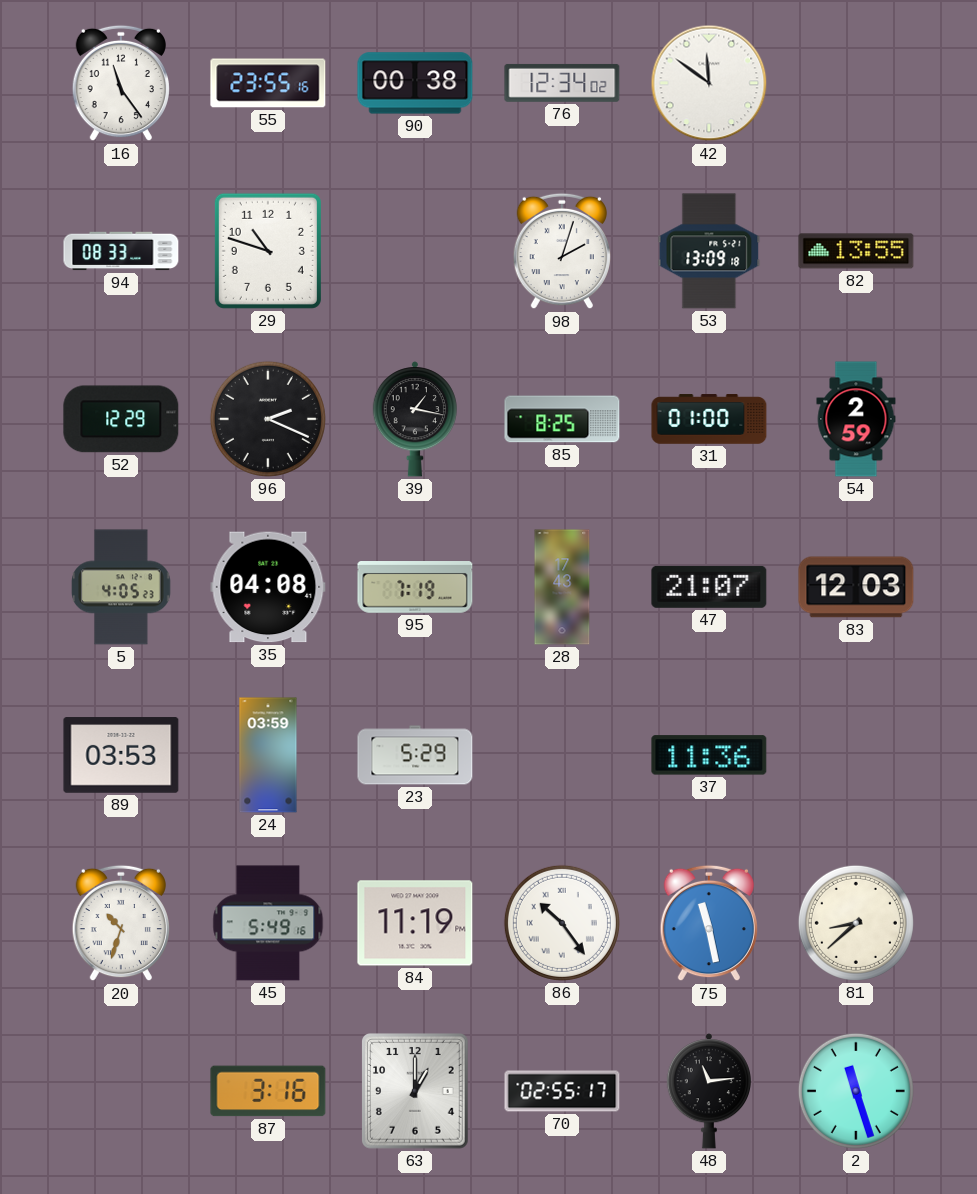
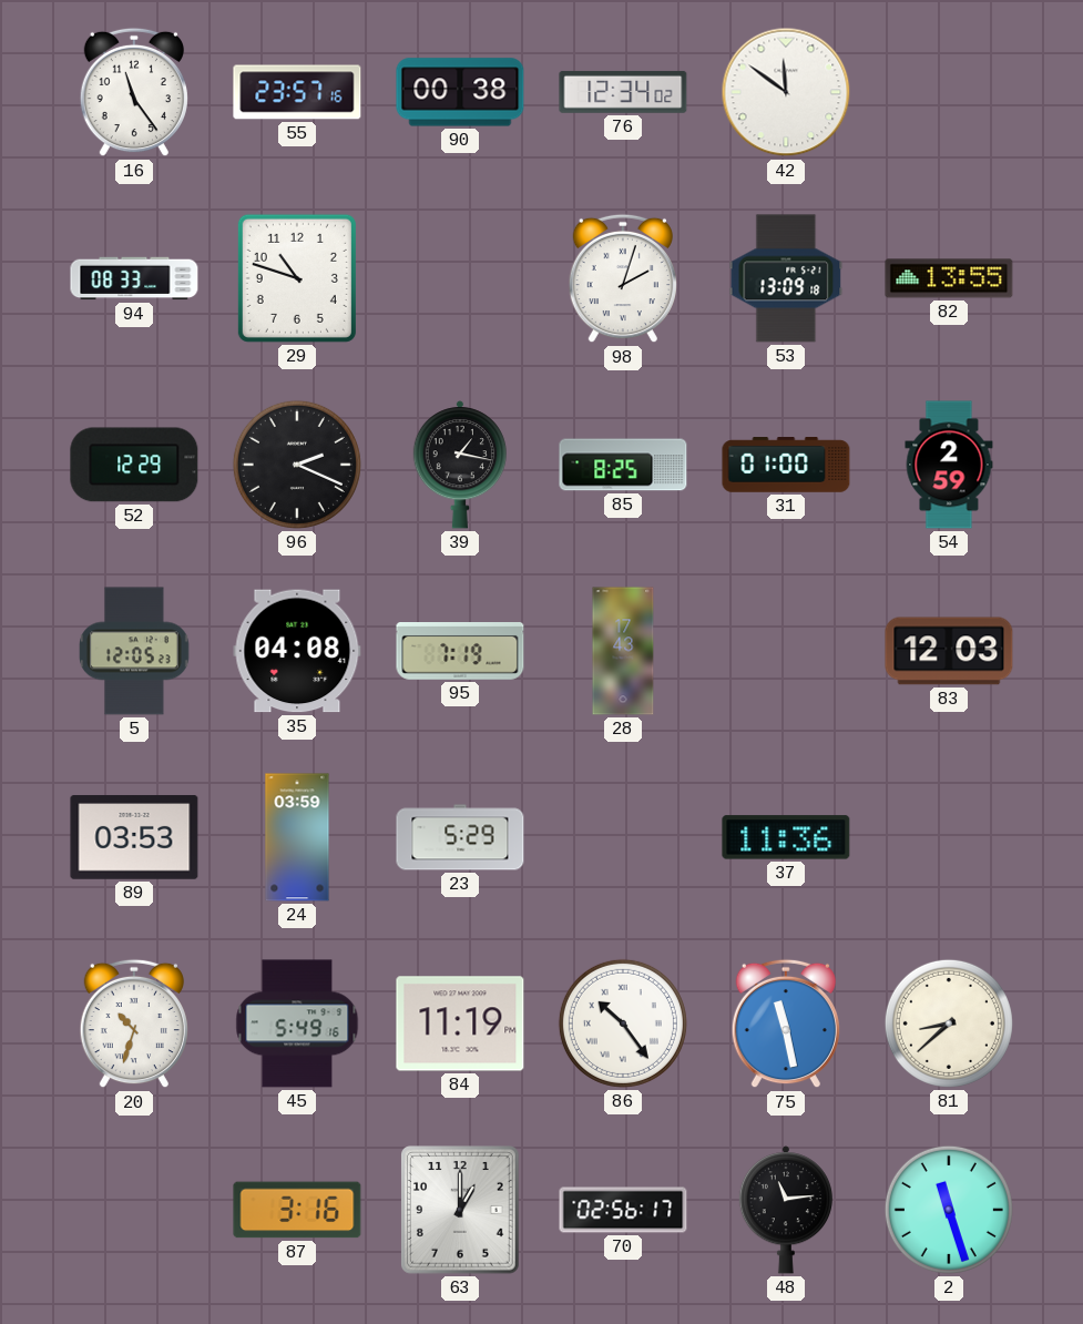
55: 23:55 -> 23:57 (297, 92)
5: 4:05 -> 12:05 (134, 651)
47: 21:07 -> none (709, 587)
70: 02:55 -> 02:56 (623, 1210)
